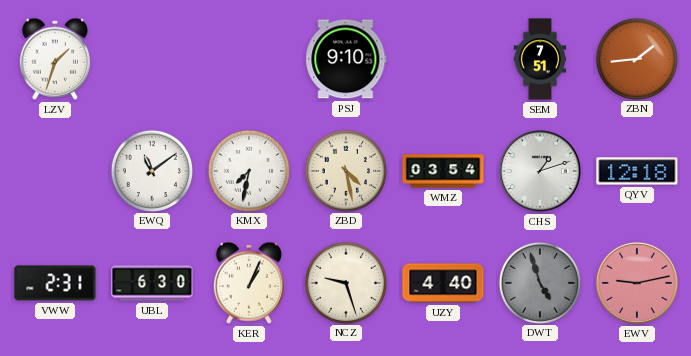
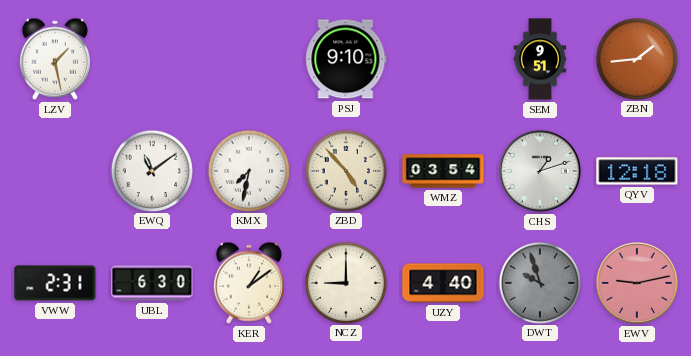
LZV: 1:33 -> 1:28 (55, 59)
SEM: 7:51 -> 9:51 (540, 59)
ZBD: 4:28 -> 4:53 (345, 170)
KER: 1:04 -> 1:09 (249, 283)
NCZ: 9:27 -> 9:00 (345, 282)
DWT: 4:57 -> 9:57 (539, 282)
